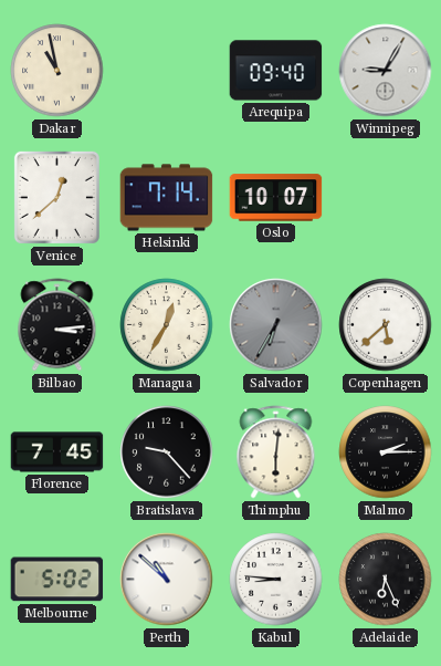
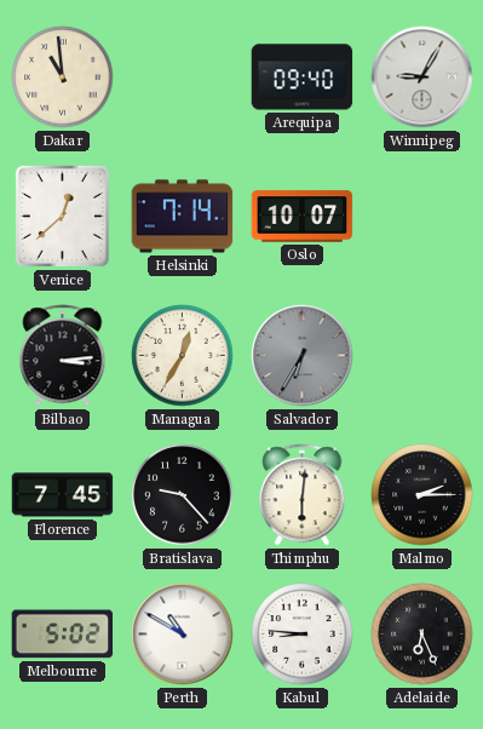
Dakar: 10:58 -> 10:59 (63, 78)
Copenhagen: 5:38 -> none (386, 325)
Perth: 10:52 -> 10:50 (183, 635)
